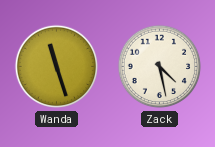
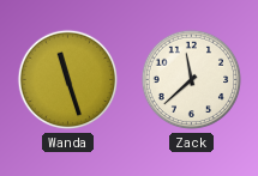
Zack: 4:28 -> 11:38 (192, 80)
